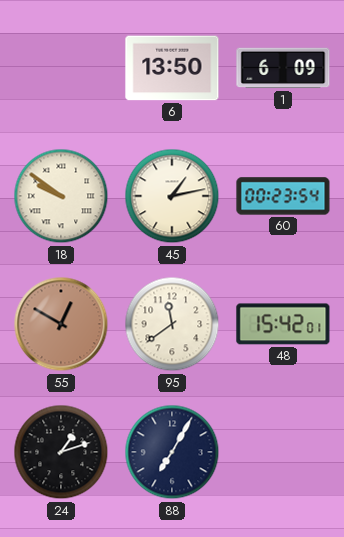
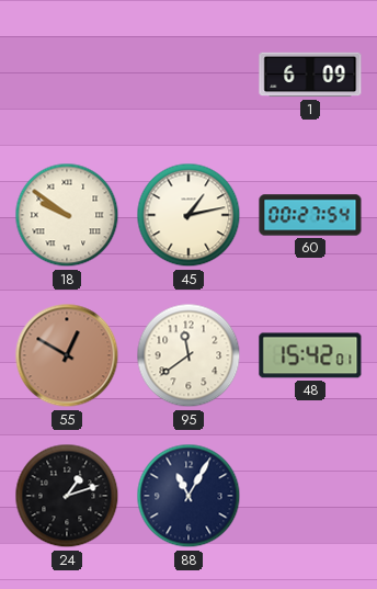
6: 13:50 -> none (172, 68)
60: 00:23 -> 00:27 (310, 215)
88: 7:05 -> 11:05 (188, 496)
